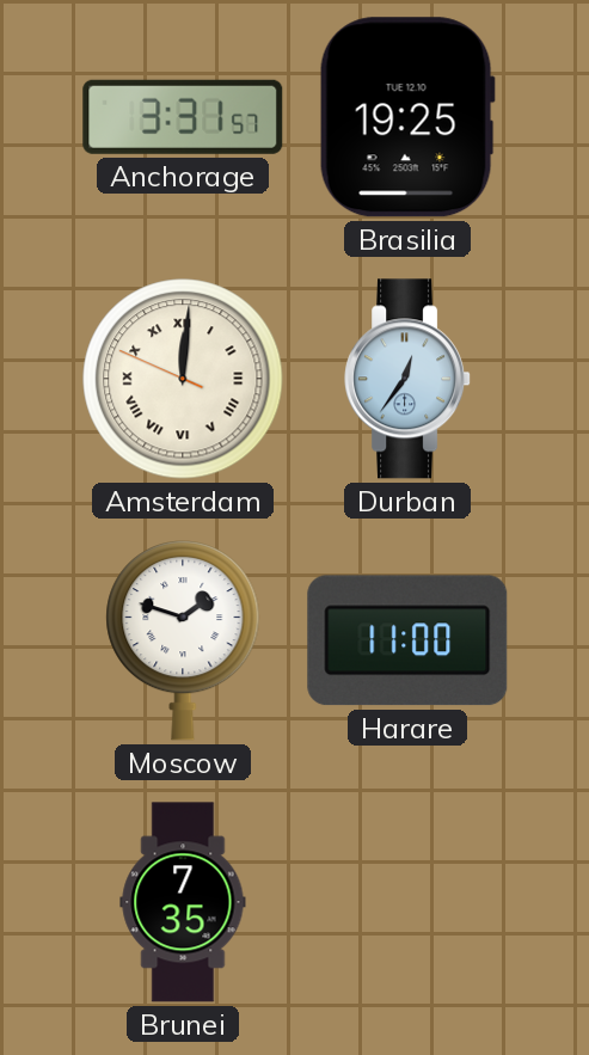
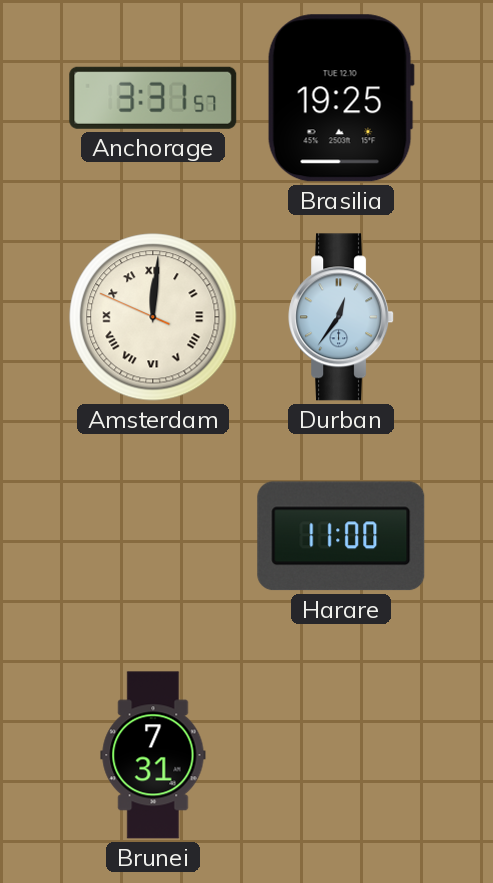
Moscow: 1:48 -> none (183, 640)
Brunei: 7:35 -> 7:31 (153, 755)
